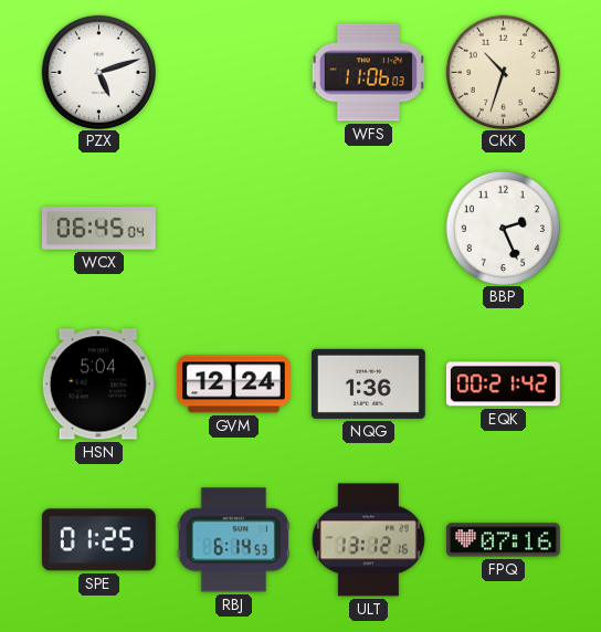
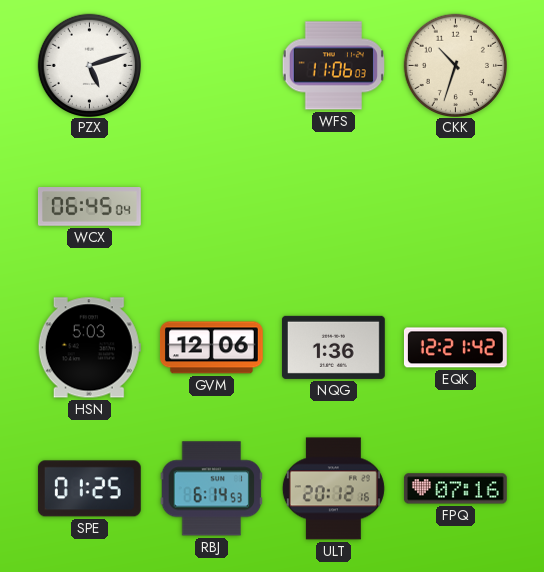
BBP: 2:26 -> none (503, 228)
HSN: 5:04 -> 5:03 (89, 348)
GVM: 12:24 -> 12:06 (211, 348)
EQK: 00:21 -> 12:21 (455, 348)
ULT: 13:12 -> 20:12 (333, 489)
